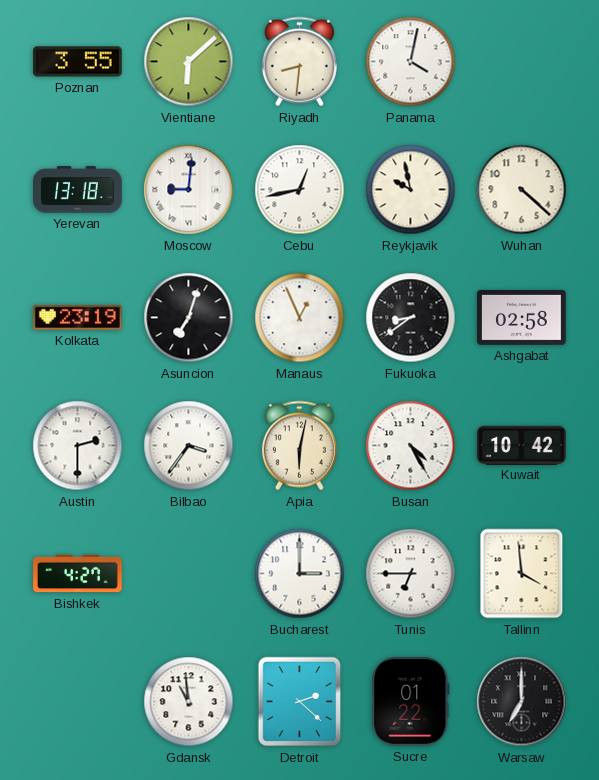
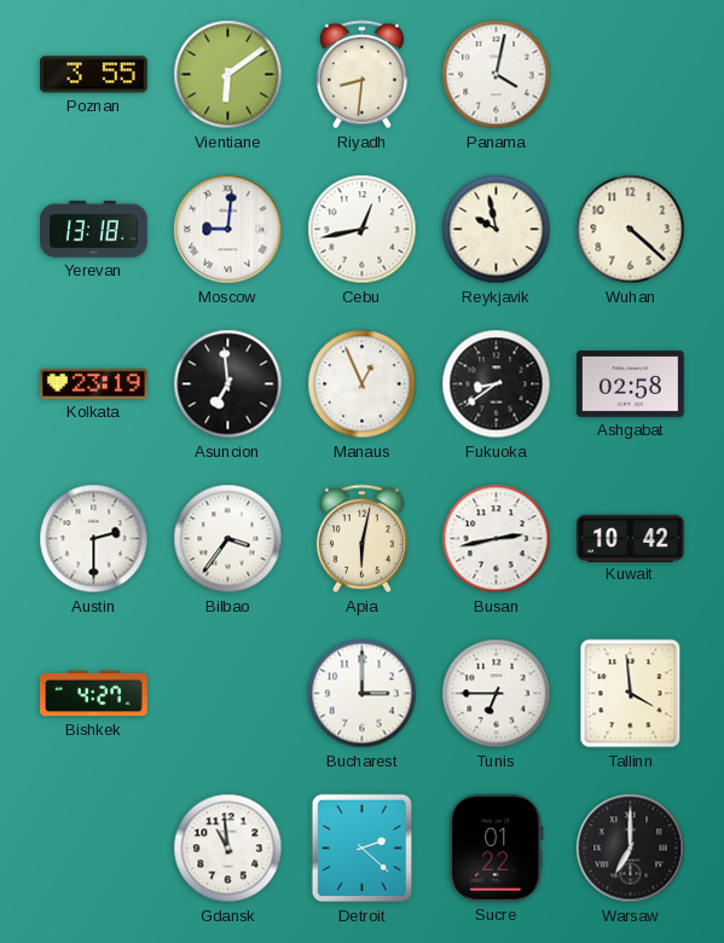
Vientiane: 6:08 -> 6:09 (228, 75)
Asuncion: 7:03 -> 6:59 (228, 384)
Busan: 4:25 -> 2:43 (497, 539)
